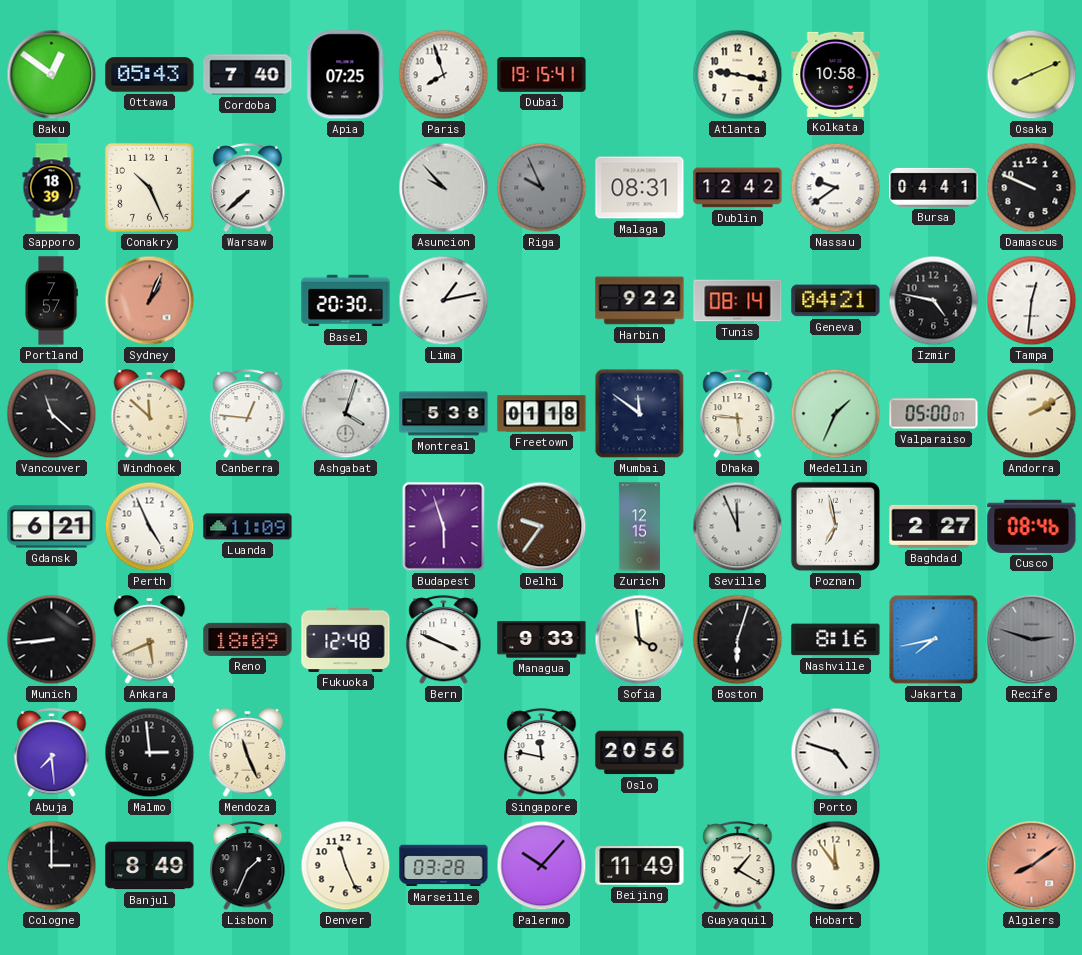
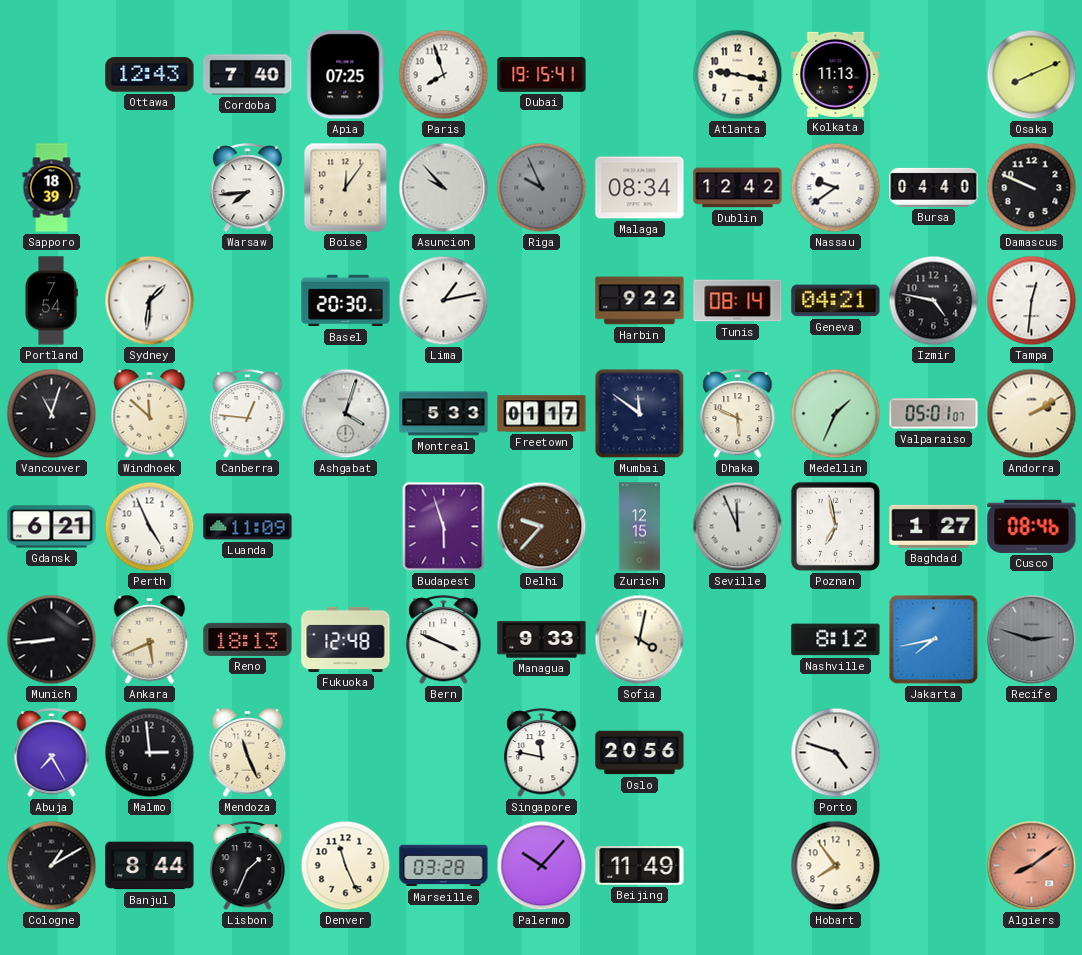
Baku: 12:51 -> none (52, 75)
Ottawa: 05:43 -> 12:43 (150, 75)
Kolkata: 10:58 -> 11:13 (836, 74)
Conakry: 10:26 -> none (149, 187)
Warsaw: 7:38 -> 7:44 (248, 188)
Boise: none -> 12:06 (346, 188)
Malaga: 08:31 -> 08:34 (640, 188)
Bursa: 04:41 -> 04:40 (934, 187)
Portland: 7:57 -> 7:54 (51, 301)
Sydney: 1:04 -> 1:31 (150, 301)
Sydney dial: salmon -> white (150, 301)
Vancouver: 11:22 -> 11:03 (52, 414)
Montreal: 5:38 -> 5:33 (444, 414)
Freetown: 01:18 -> 01:17 (542, 414)
Dhaka: 5:46 -> 5:49 (738, 414)
Valparaiso: 05:00 -> 05:01 (934, 414)
Delhi: 9:36 -> 9:37 (542, 527)
Baghdad: 2:27 -> 1:27 (934, 526)
Reno: 18:09 -> 18:13 (248, 639)
Sofia: 3:59 -> 4:02 (640, 640)
Boston: 6:03 -> none (738, 640)
Nashville: 8:16 -> 8:12 (836, 640)
Abuja: 7:29 -> 7:25 (52, 753)
Cologne: 3:00 -> 1:10 (52, 866)
Banjul: 8:49 -> 8:44 (150, 866)
Guayaquil: 1:20 -> none (738, 866)
Hobart: 11:54 -> 7:54 (836, 866)
